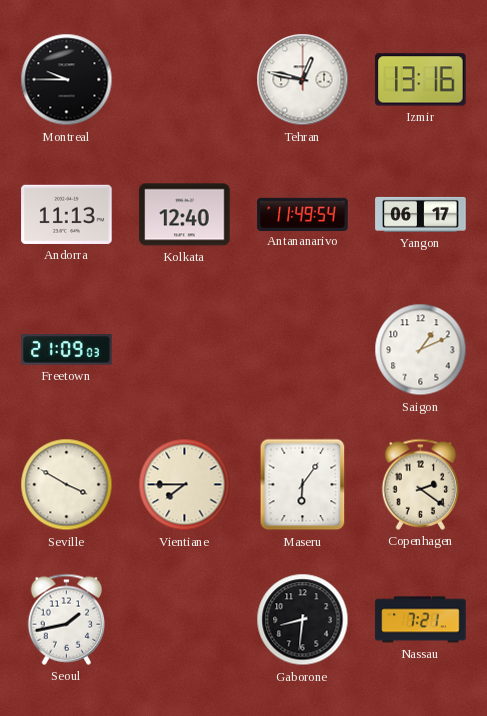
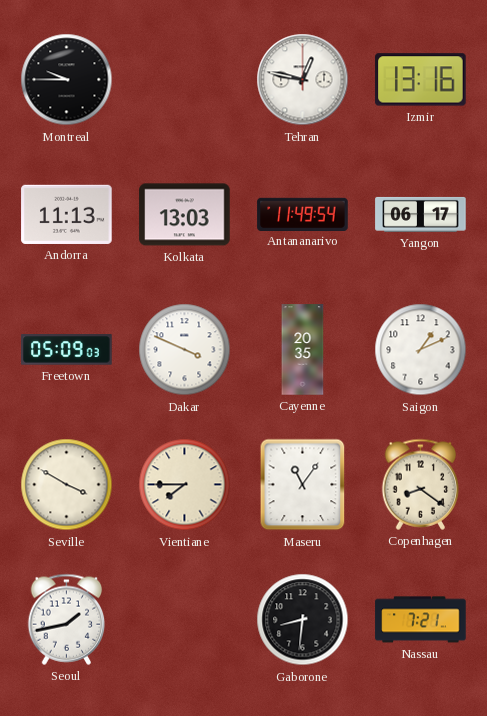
Kolkata: 12:40 -> 13:03 (185, 215)
Freetown: 21:09 -> 05:09 (67, 350)
Dakar: none -> 3:49 (185, 350)
Cayenne: none -> 20:35 (303, 350)
Maseru: 6:06 -> 11:06 (303, 485)
Copenhagen: 2:21 -> 8:21 (421, 484)
